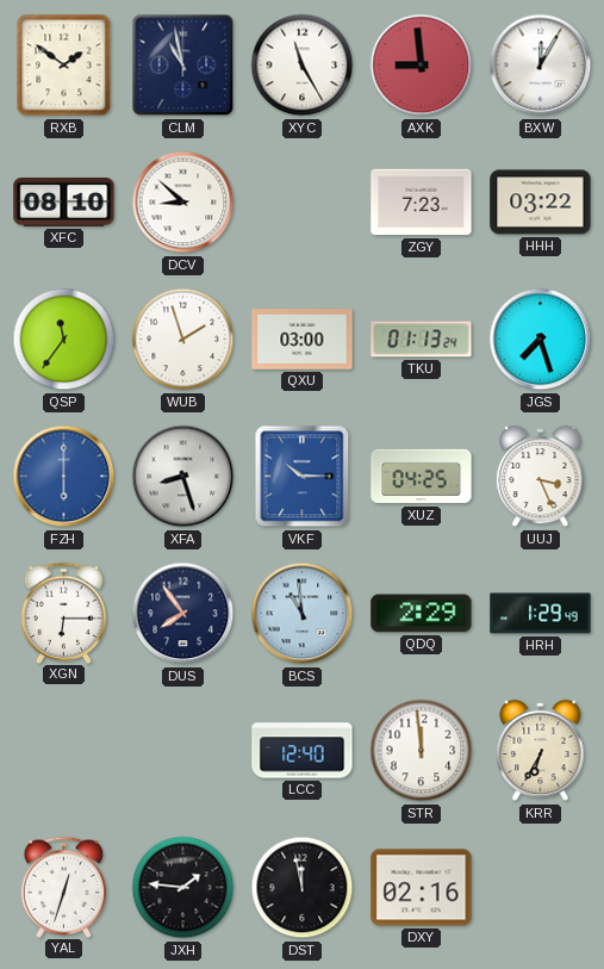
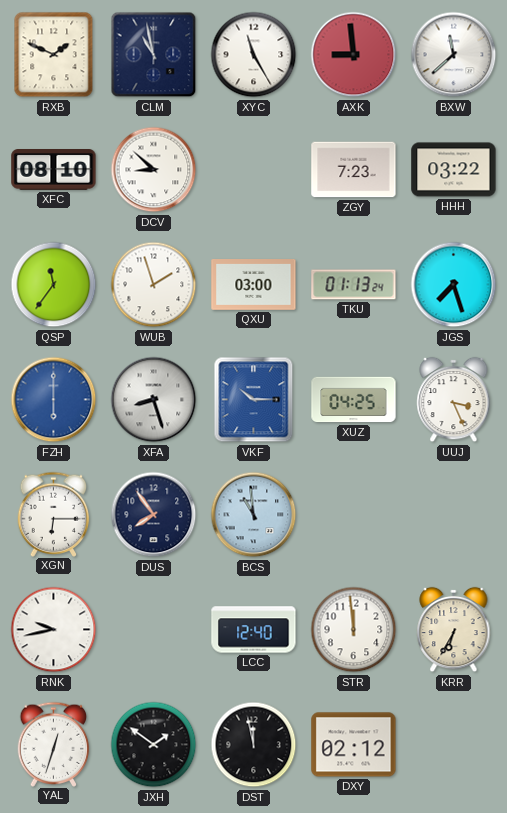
RXB: 1:51 -> 1:49 (54, 55)
BXW: 12:05 -> 11:38 (454, 55)
QDQ: 2:29 -> none (422, 614)
HRH: 1:29 -> none (541, 614)
RNK: none -> 9:43 (54, 630)
JXH: 1:46 -> 1:51 (154, 745)
DXY: 02:16 -> 02:12 (354, 745)
